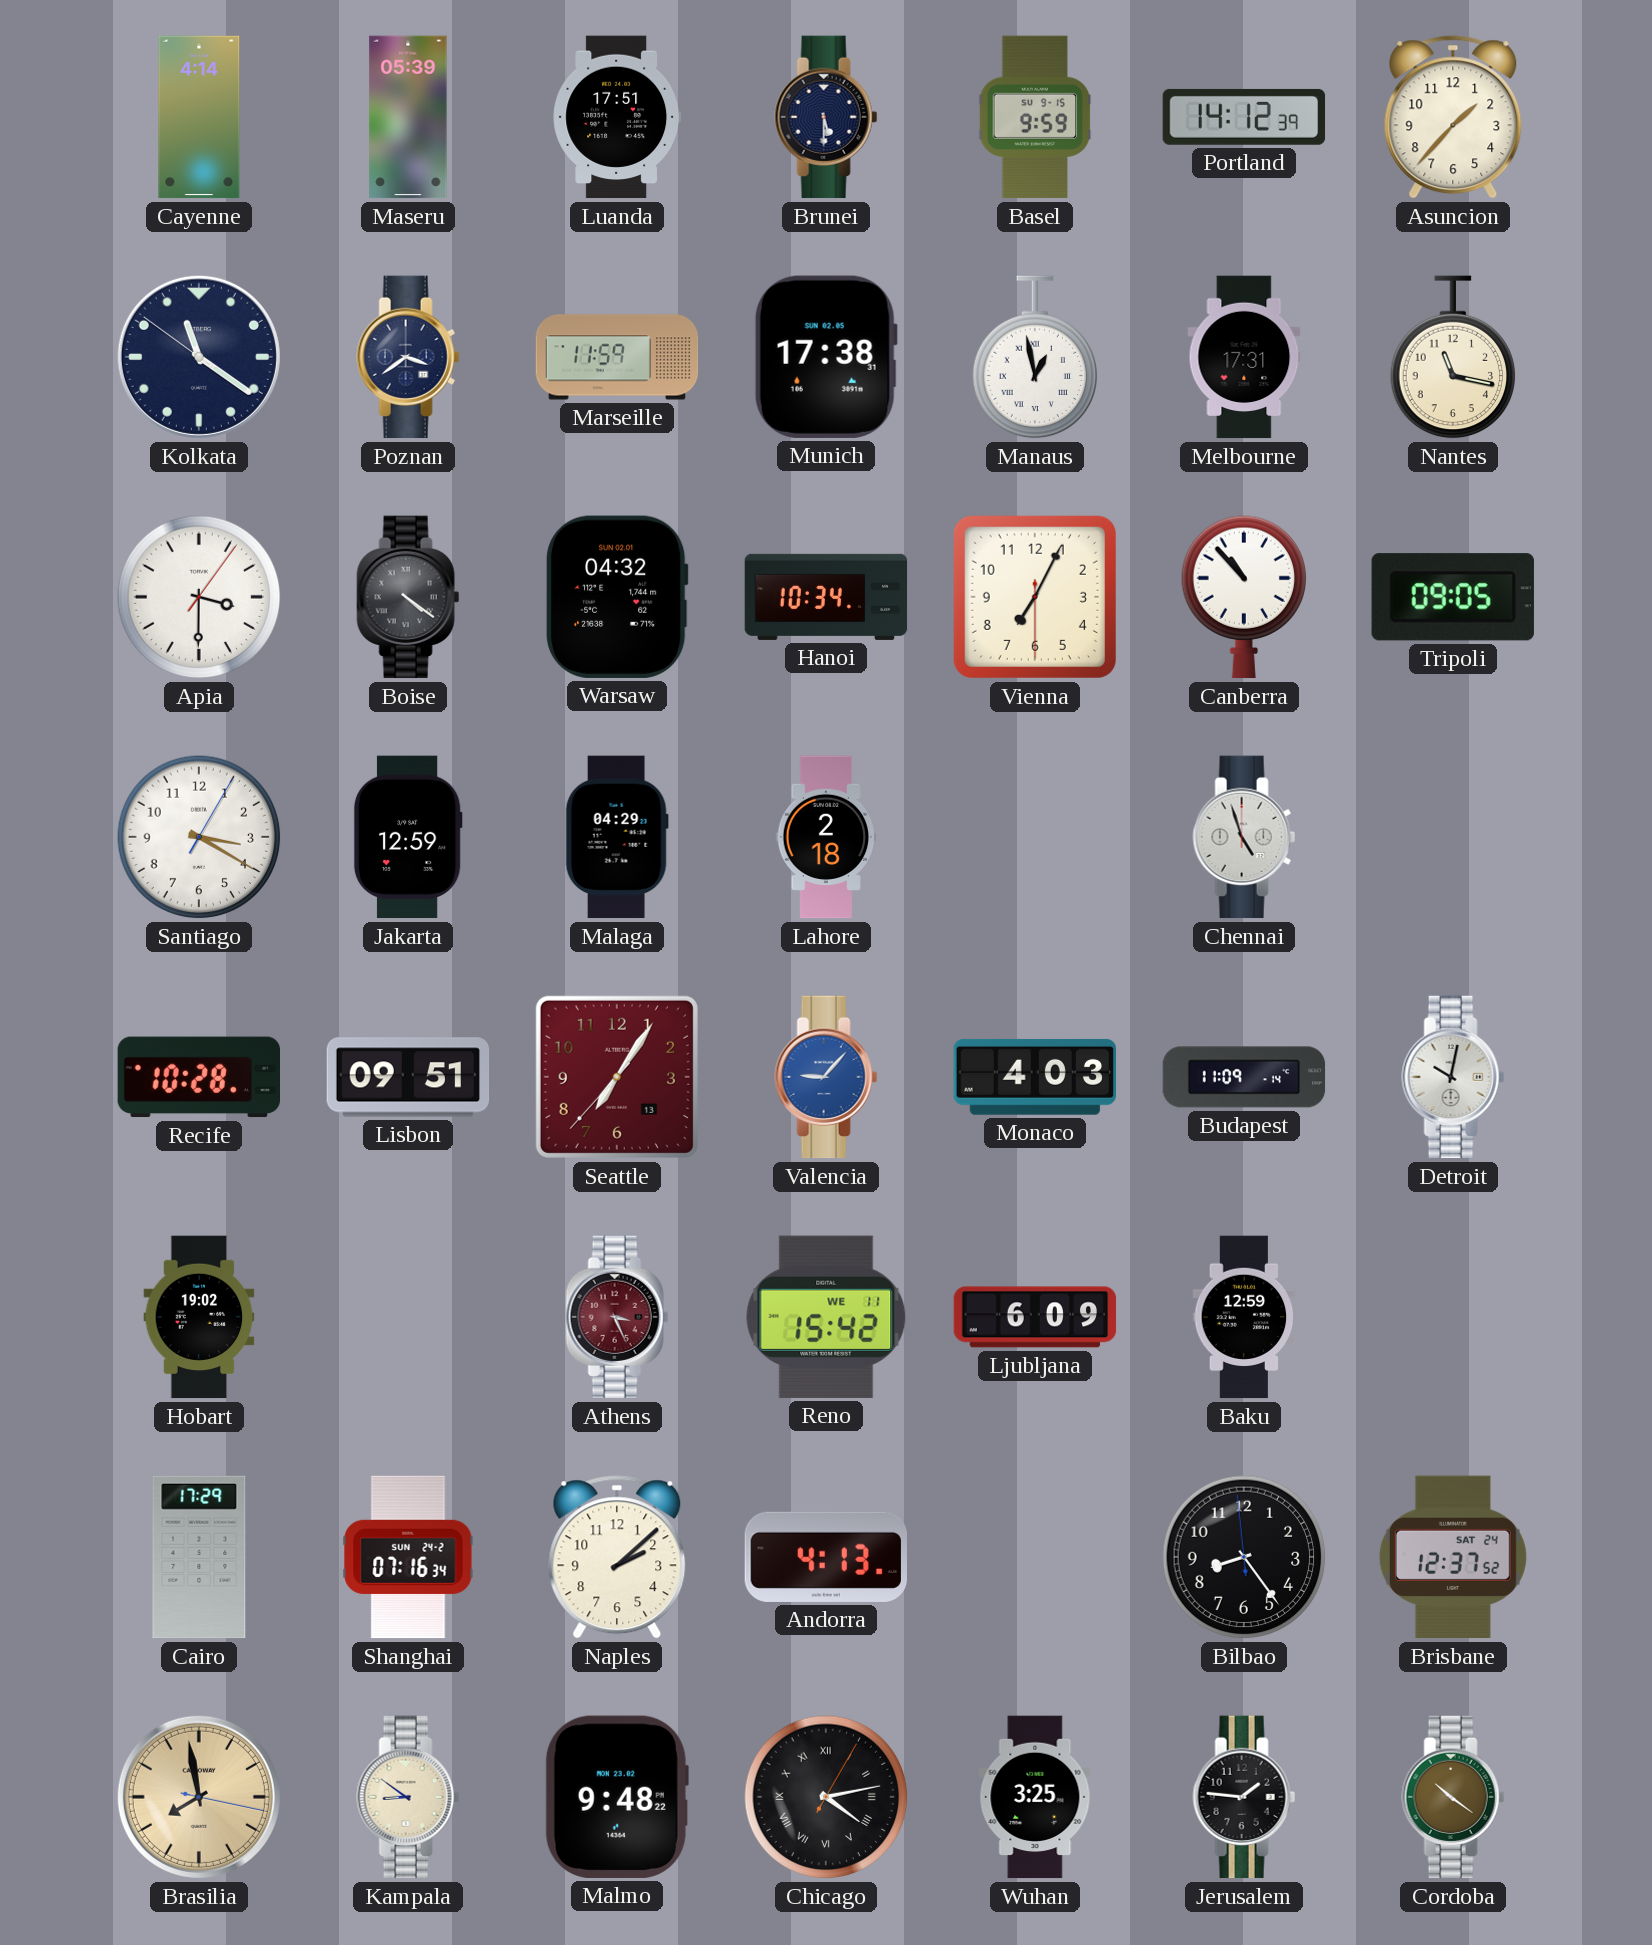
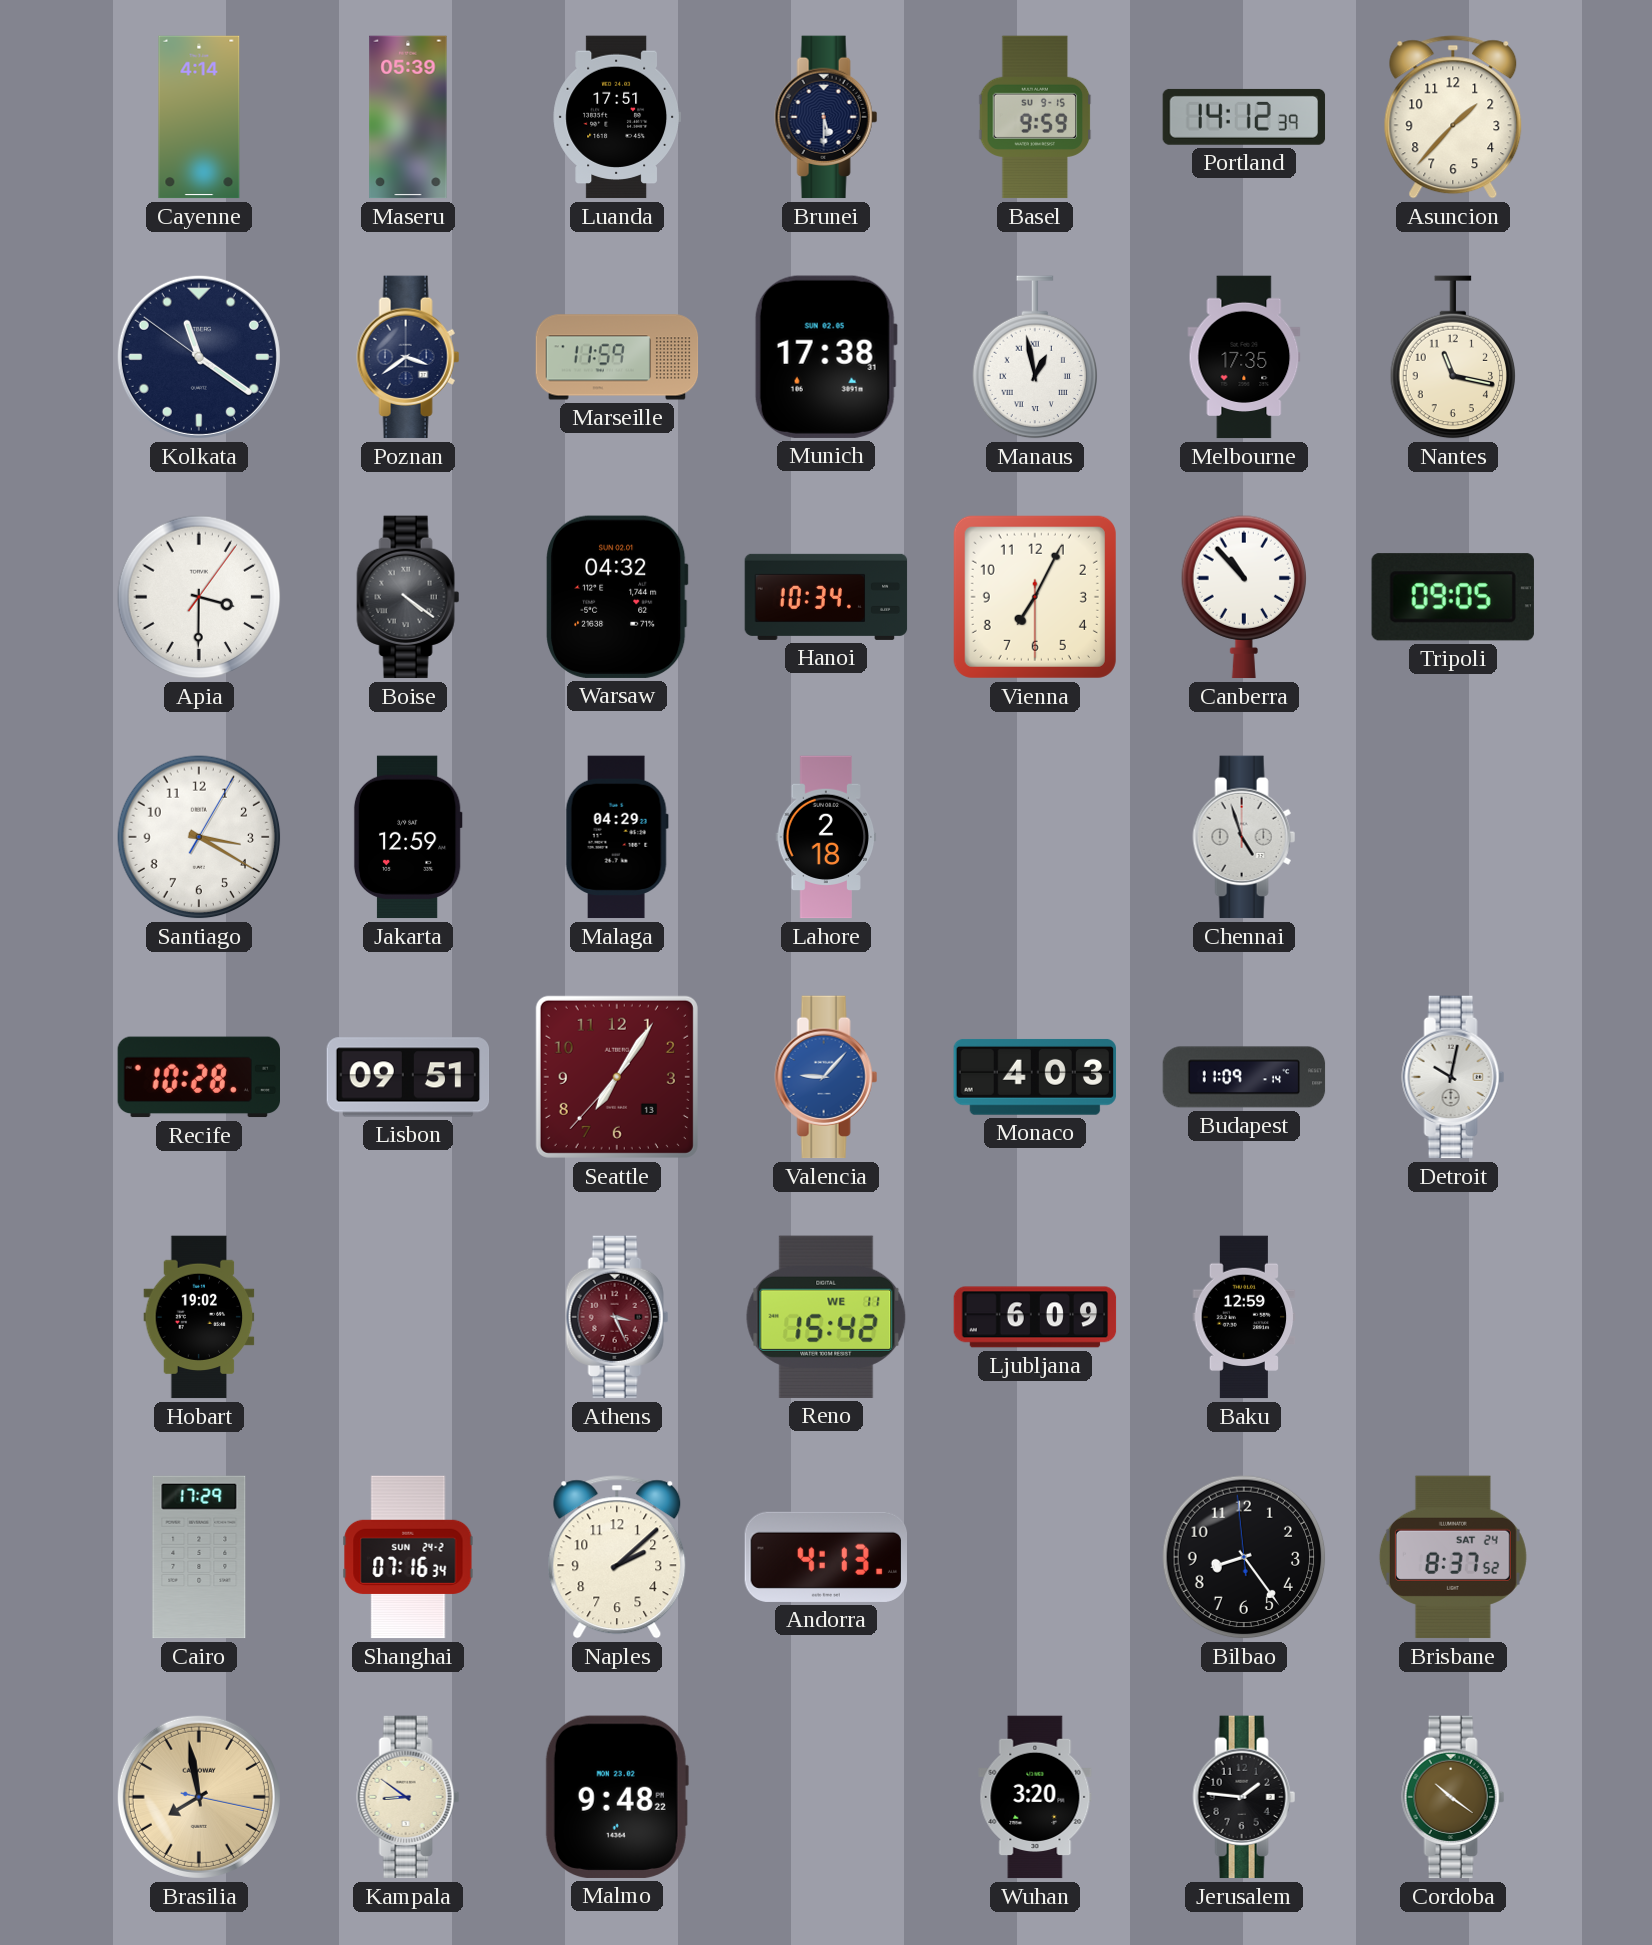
Melbourne: 17:31 -> 17:35 (1244, 357)
Brisbane: 12:37 -> 8:37 (1453, 1557)
Chicago: 4:13 -> none (826, 1797)
Wuhan: 3:25 -> 3:20 (1035, 1797)
